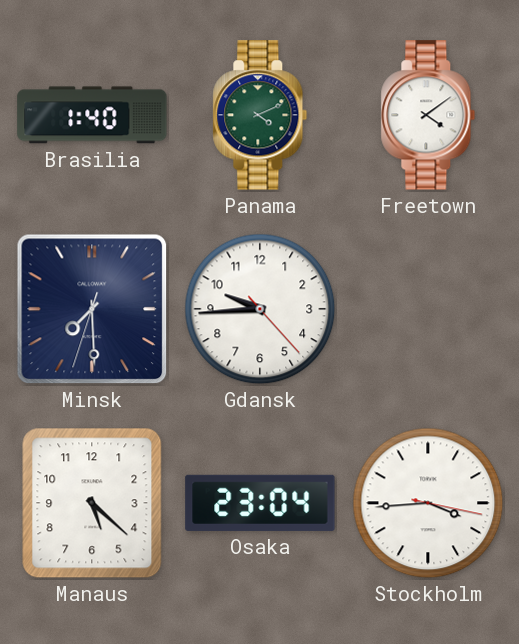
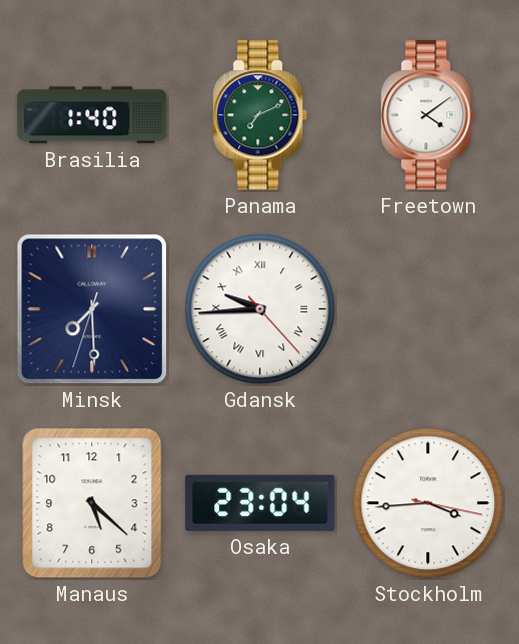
Panama: 4:11 -> 7:11 (260, 115)
Gdansk numerals: Arabic -> Roman (260, 309)
